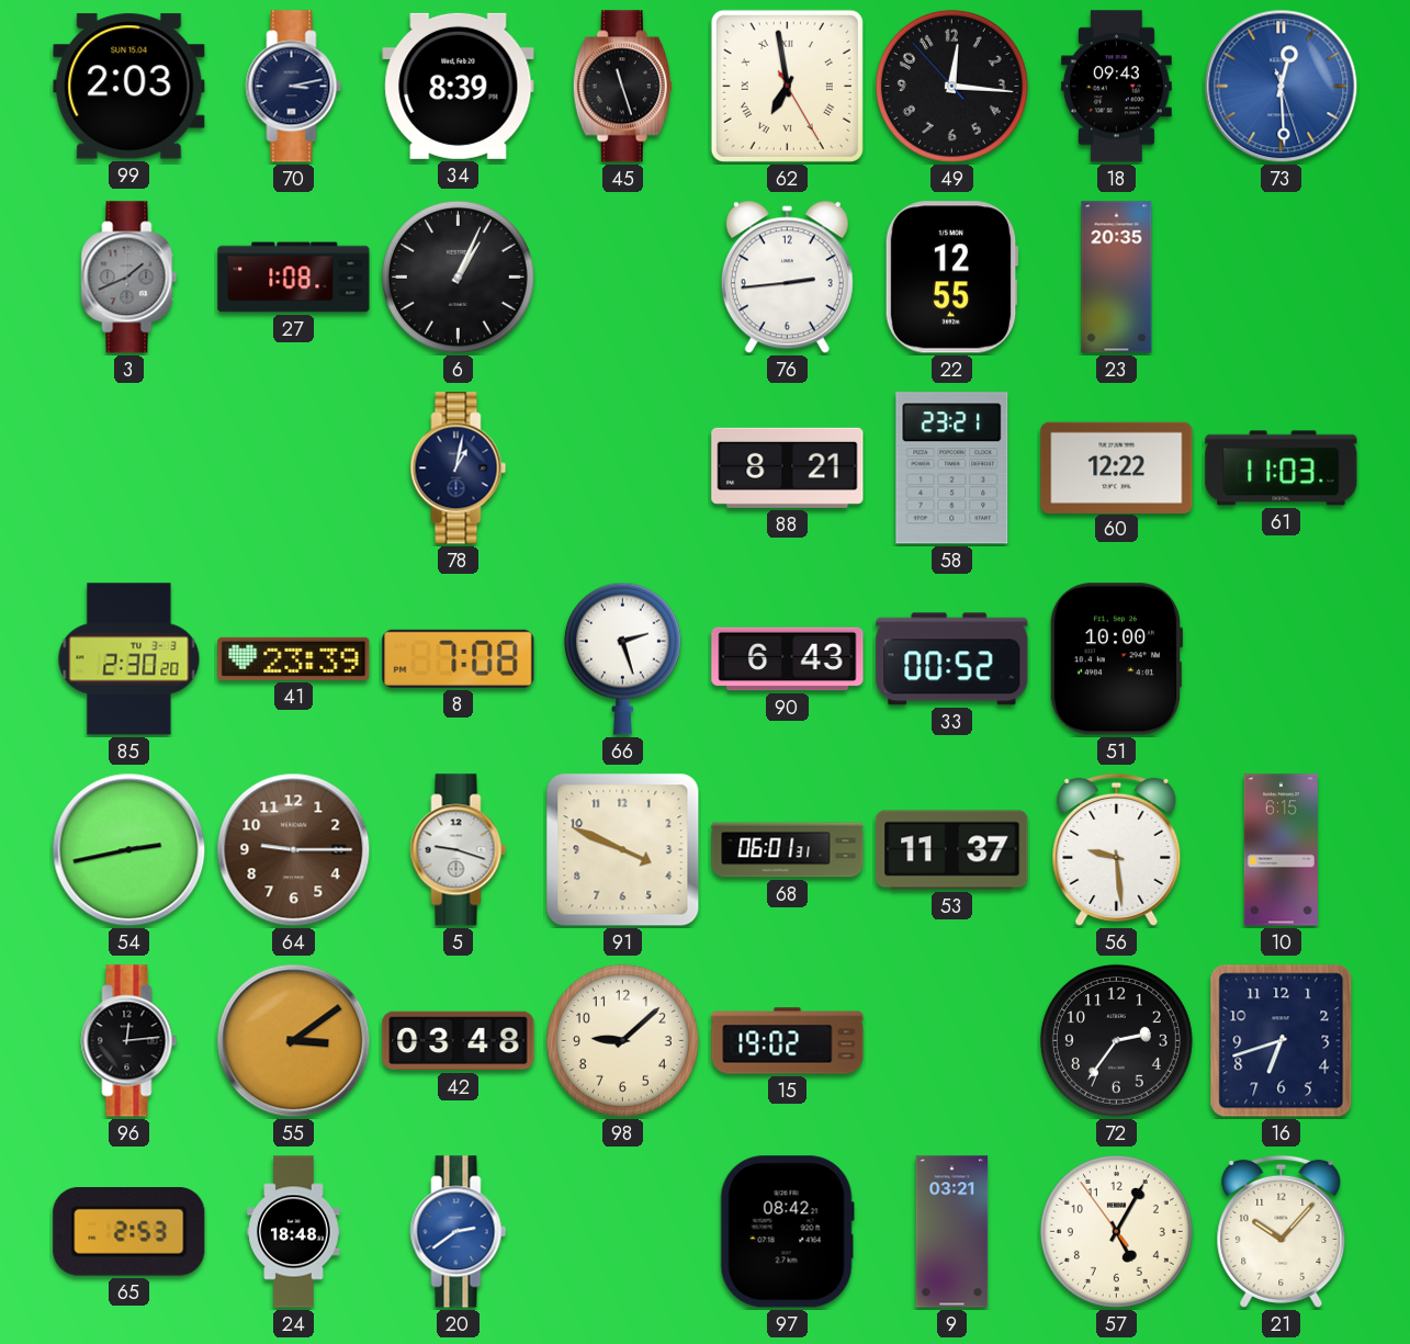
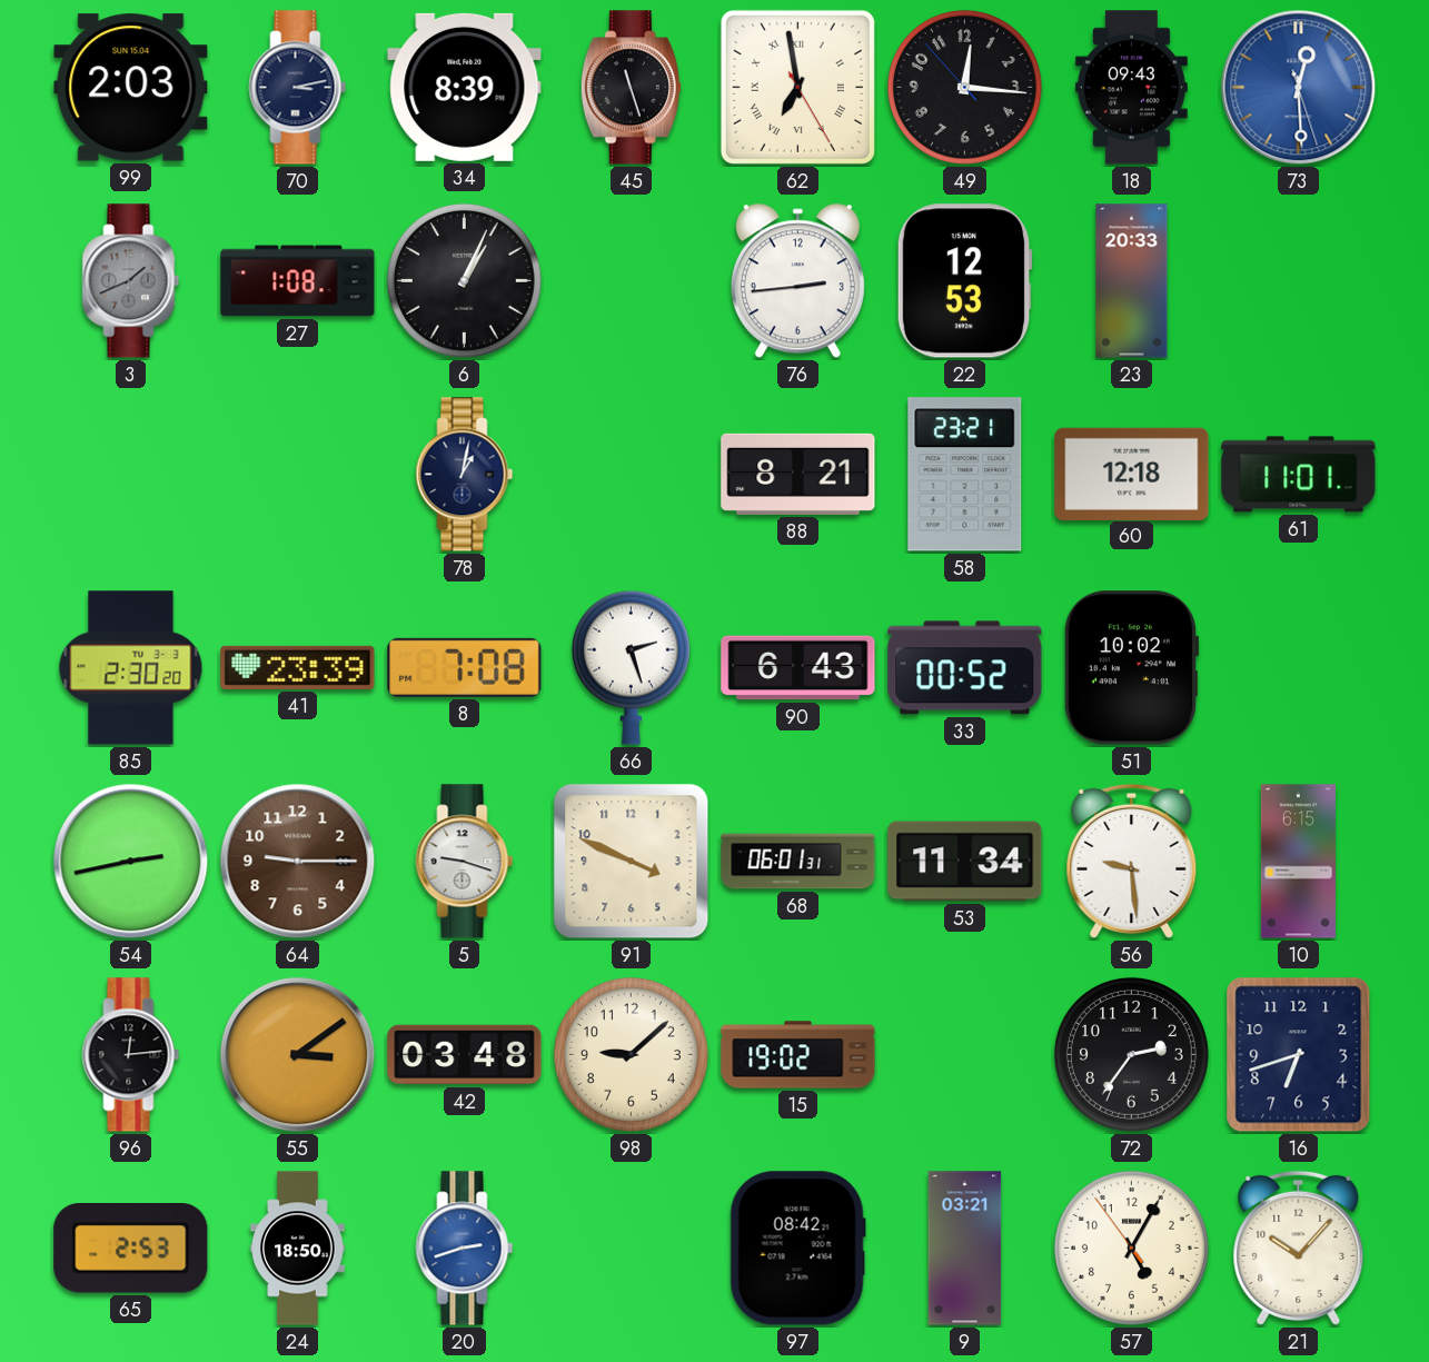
22: 12:55 -> 12:53 (964, 281)
23: 20:35 -> 20:33 (1132, 281)
60: 12:22 -> 12:18 (1132, 474)
61: 11:03 -> 11:01 (1299, 475)
51: 10:00 -> 10:02 (1131, 668)
53: 11:37 -> 11:34 (965, 862)
24: 18:48 -> 18:50 (298, 1249)
20: 2:39 -> 2:42 (465, 1249)
